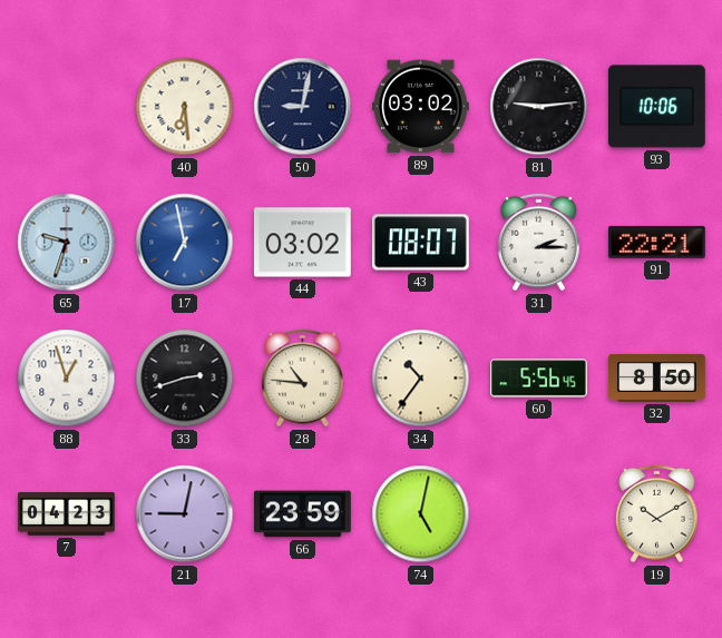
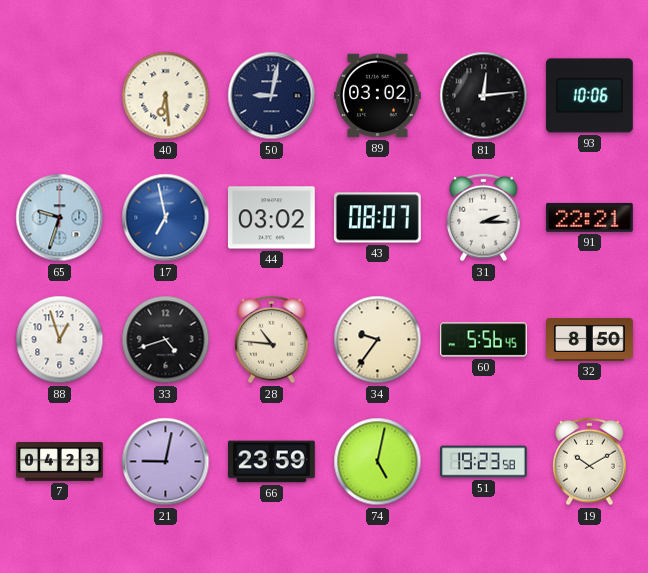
81: 9:14 -> 12:14 (484, 96)
33: 2:42 -> 4:42 (166, 340)
34: 10:36 -> 9:36 (378, 340)
51: none -> 19:23 (484, 462)
